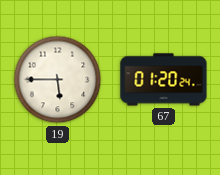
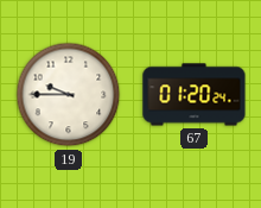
19: 5:45 -> 9:45 (69, 95)
